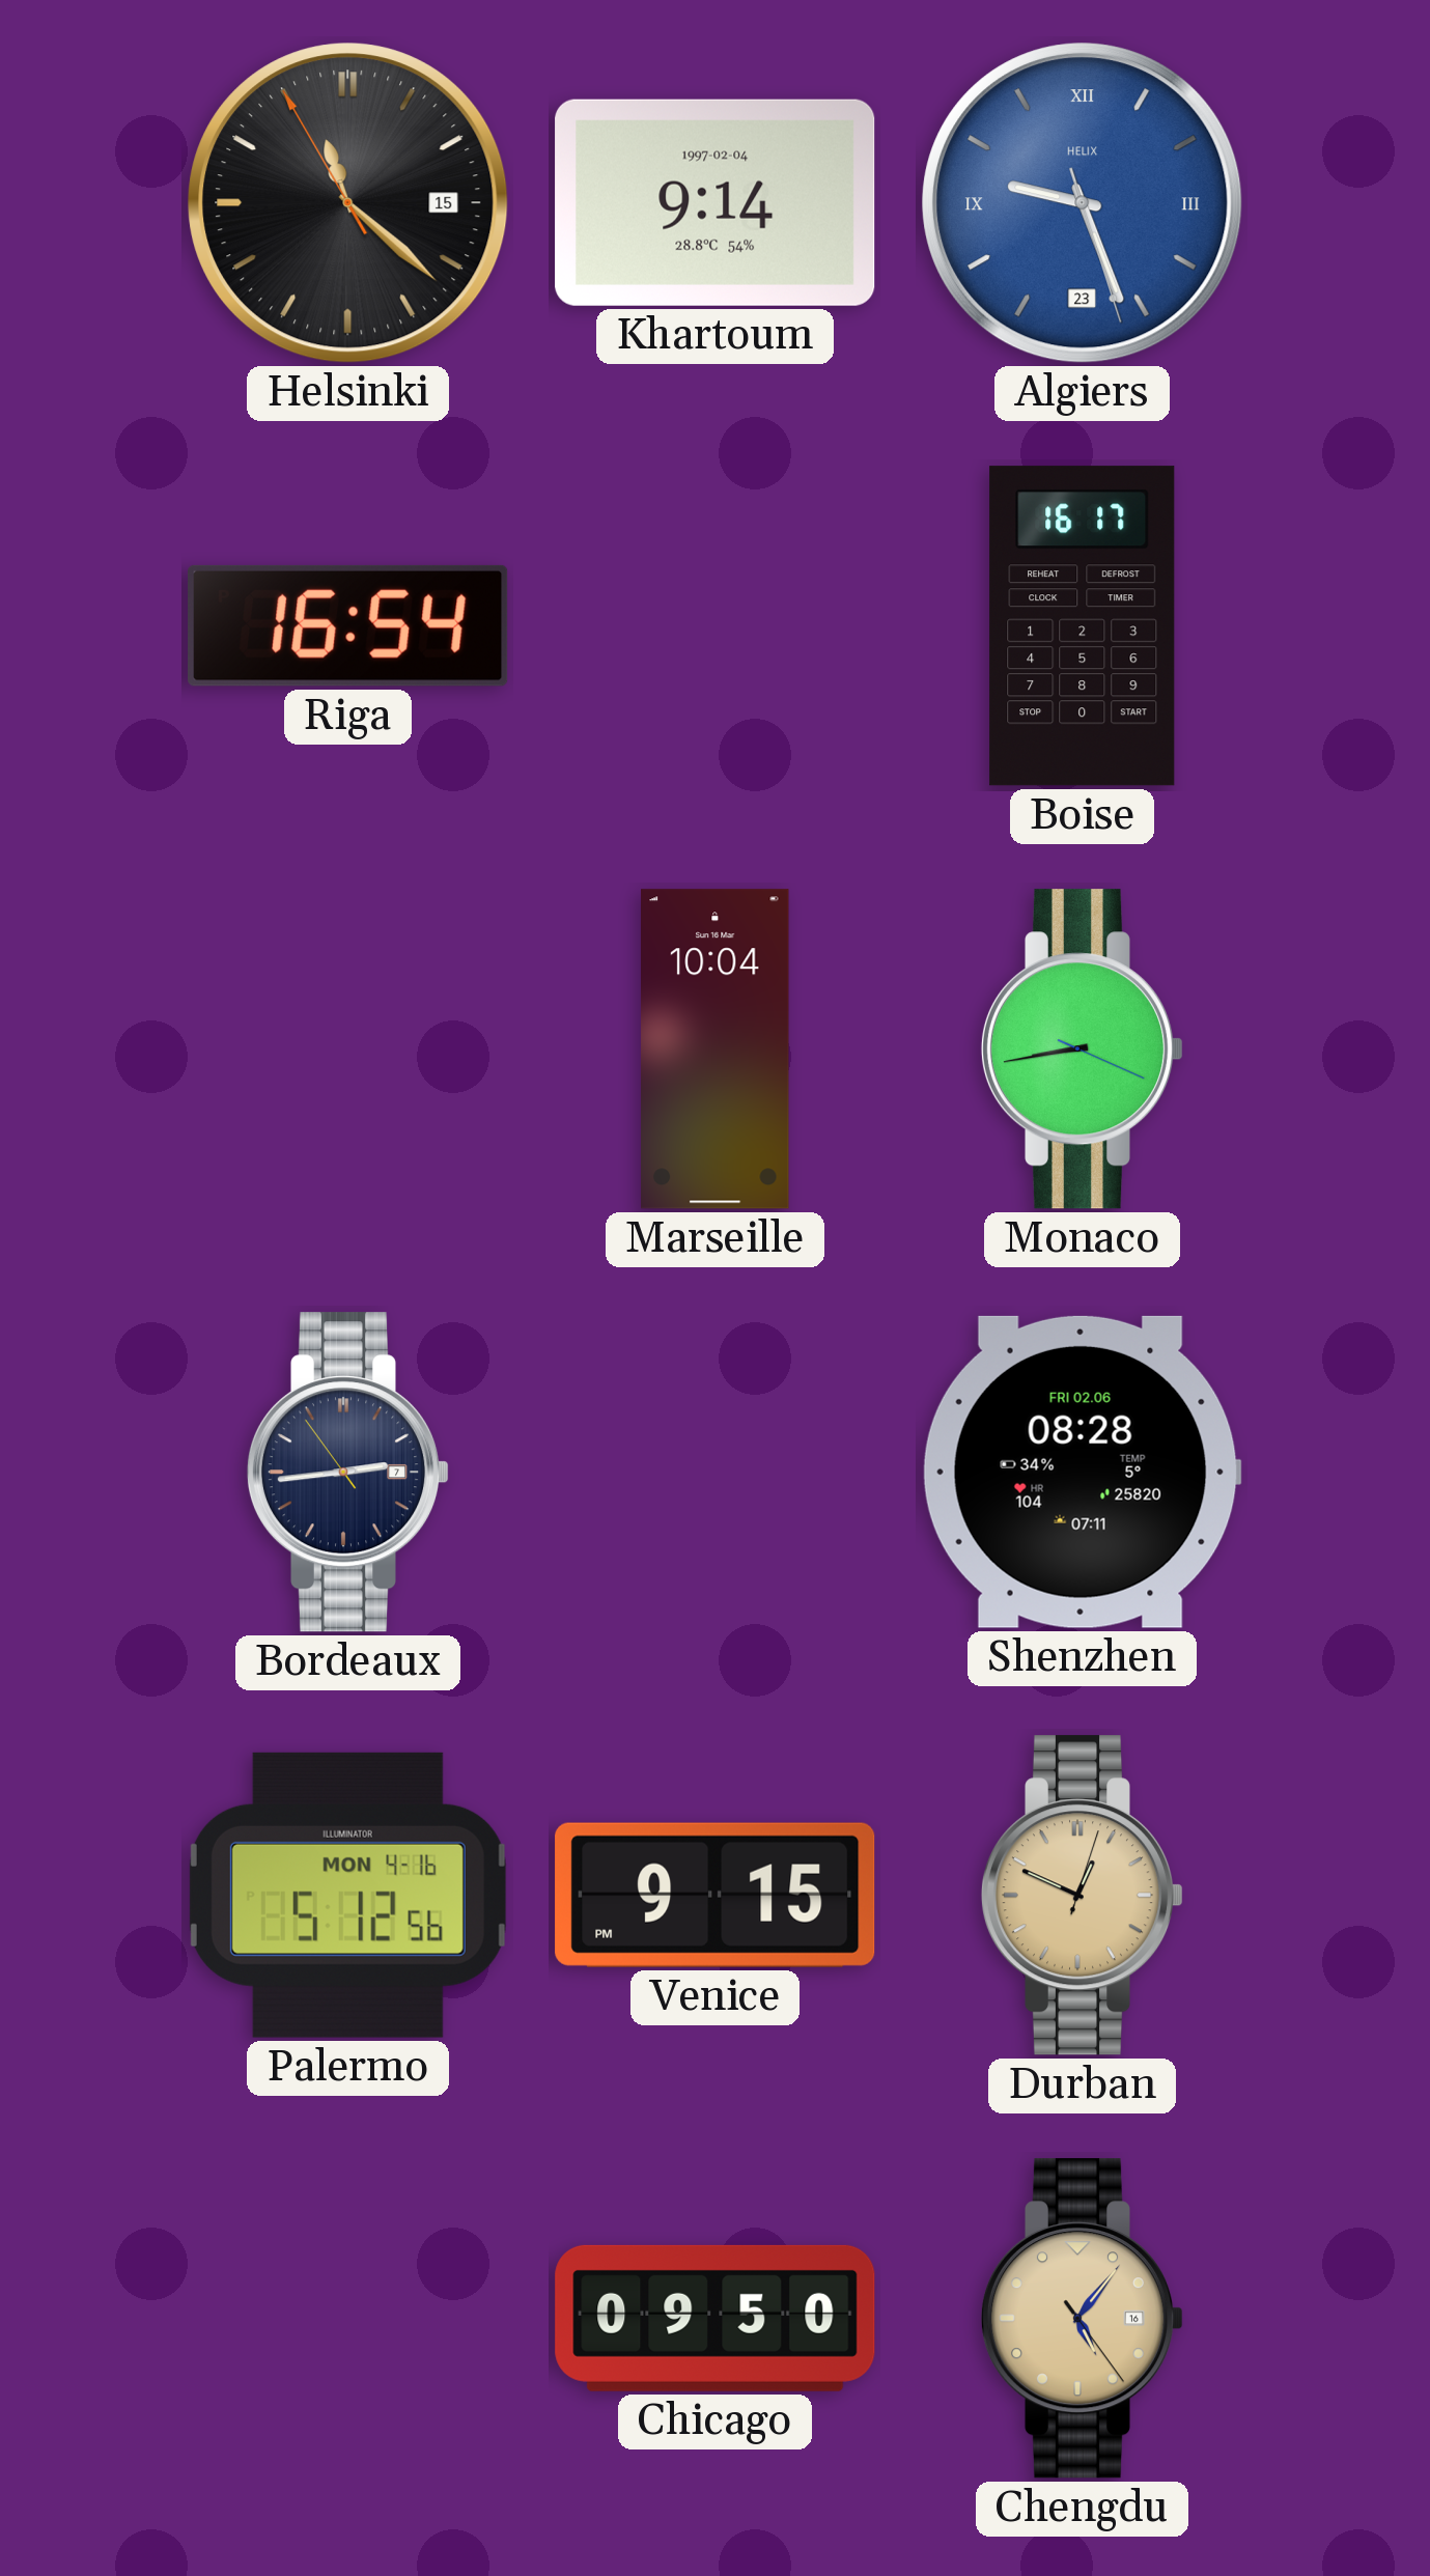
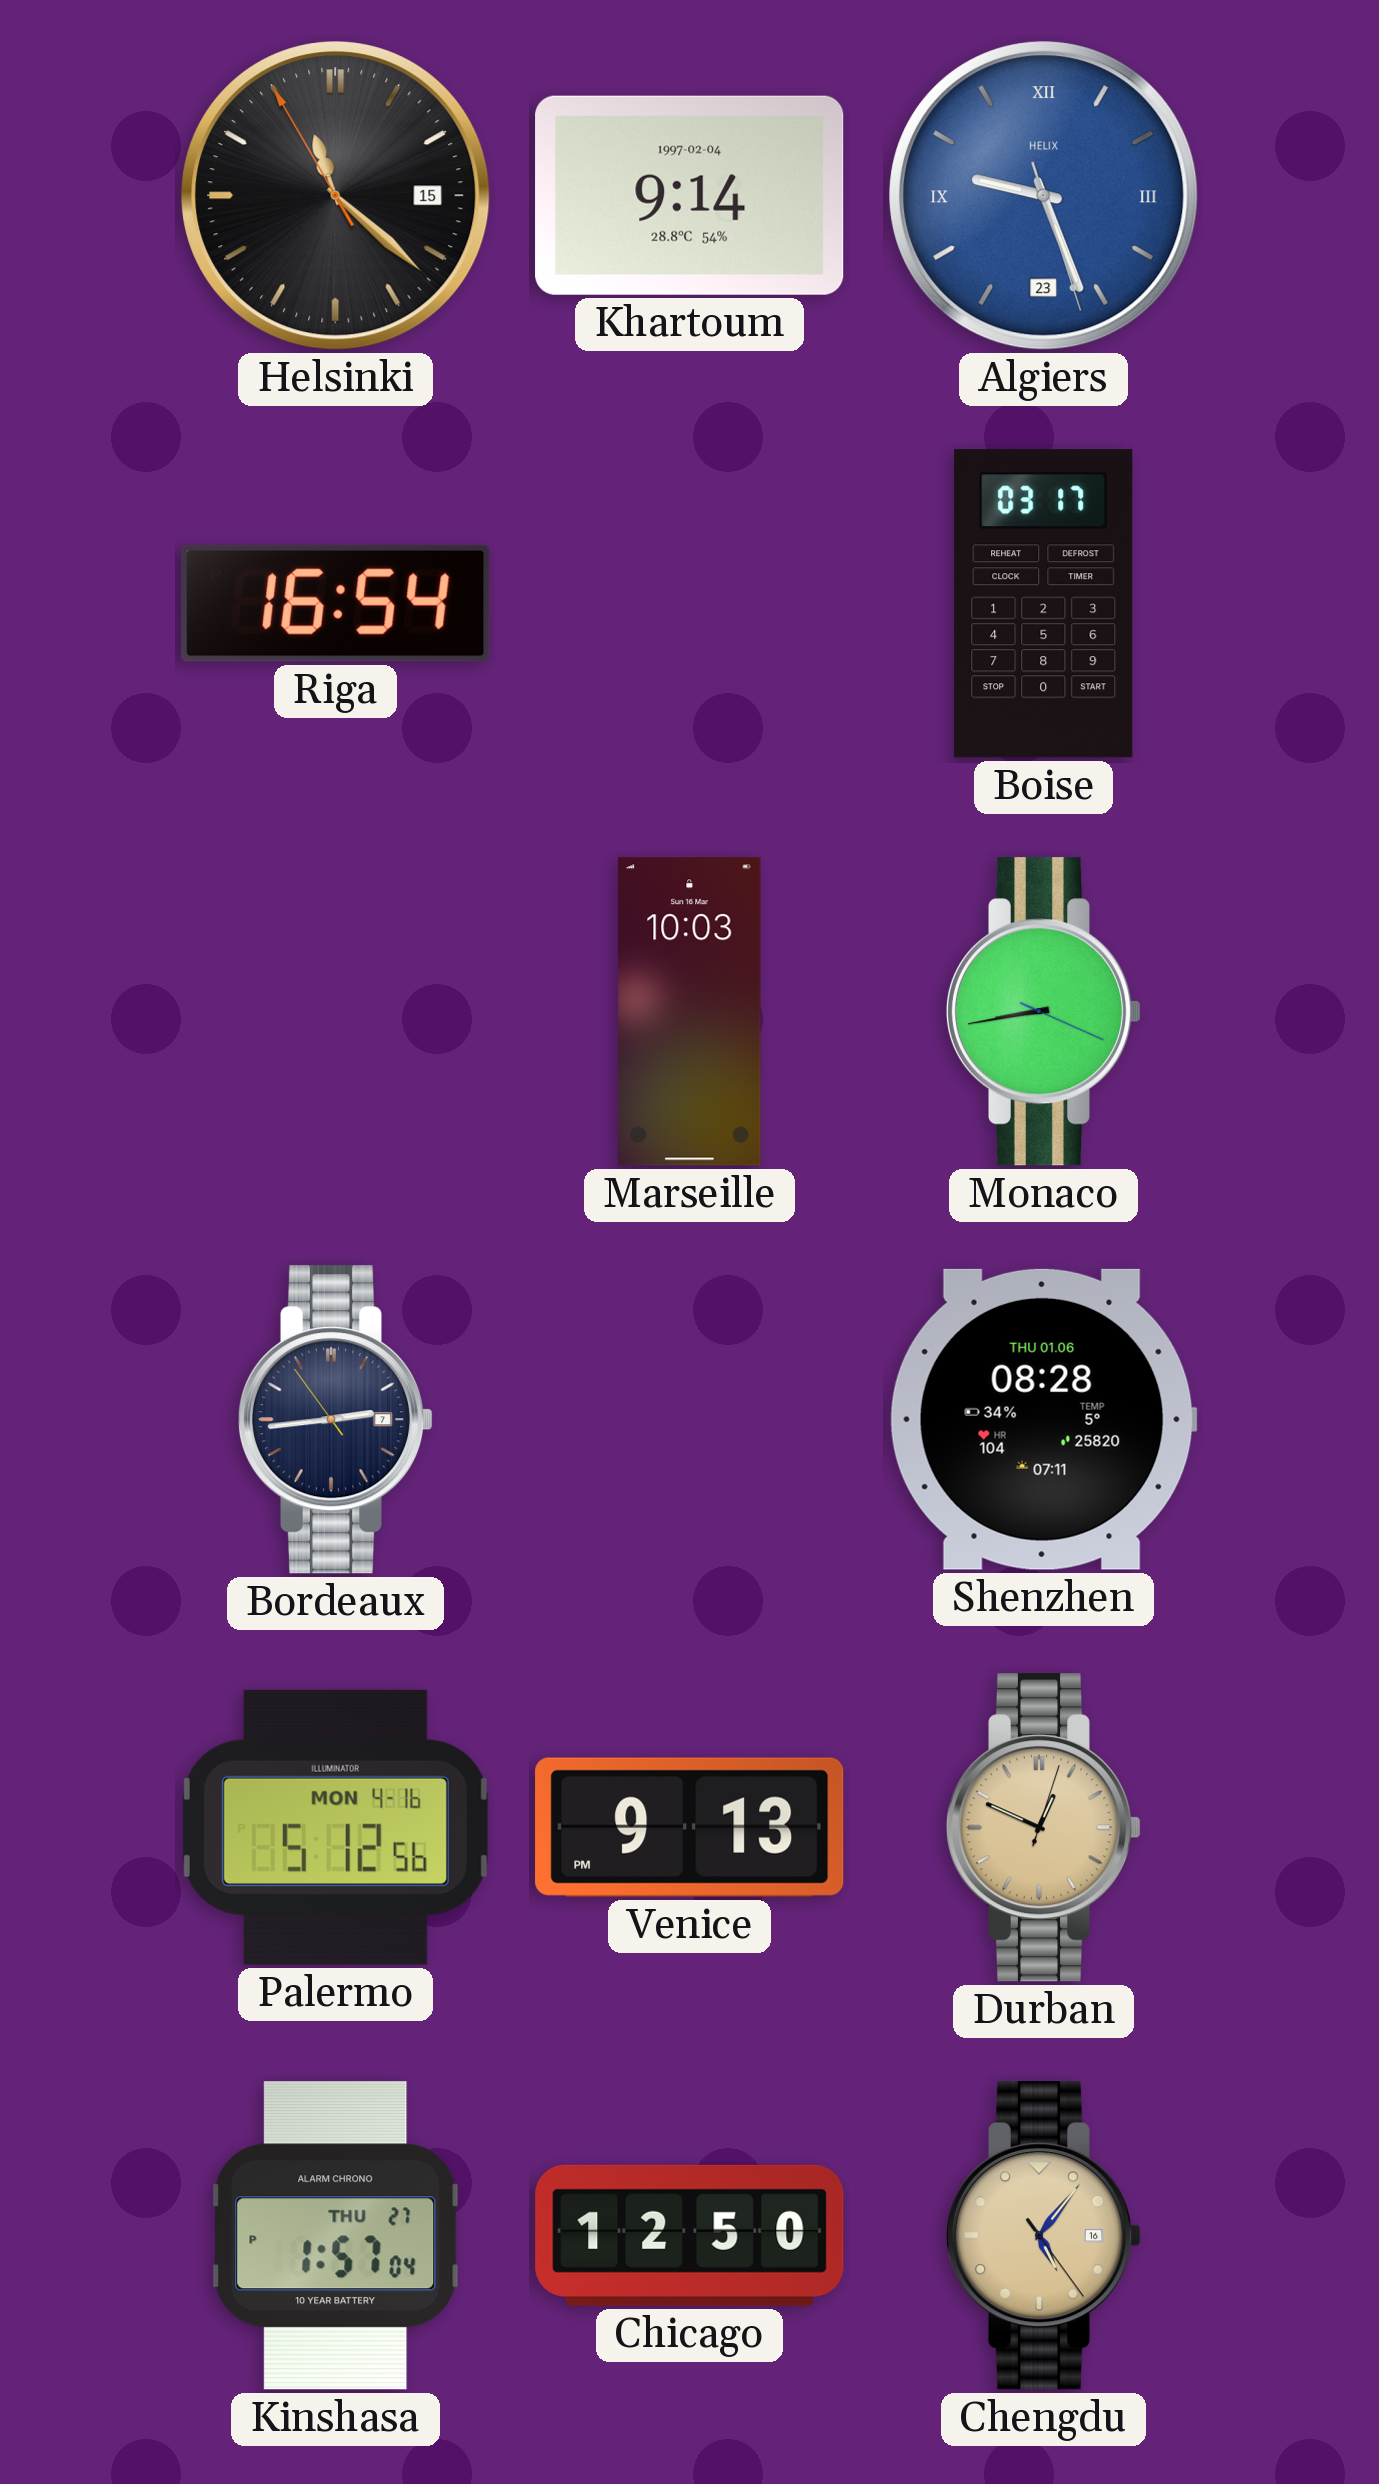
Boise: 16:17 -> 03:17 (1044, 604)
Marseille: 10:04 -> 10:03 (690, 1012)
Shenzhen date: FRI 02.06 -> THU 01.06 (1043, 1419)
Venice: 9:15 -> 9:13 (690, 1827)
Kinshasa: none -> 1:57 (336, 2236)
Chicago: 09:50 -> 12:50 (690, 2235)
